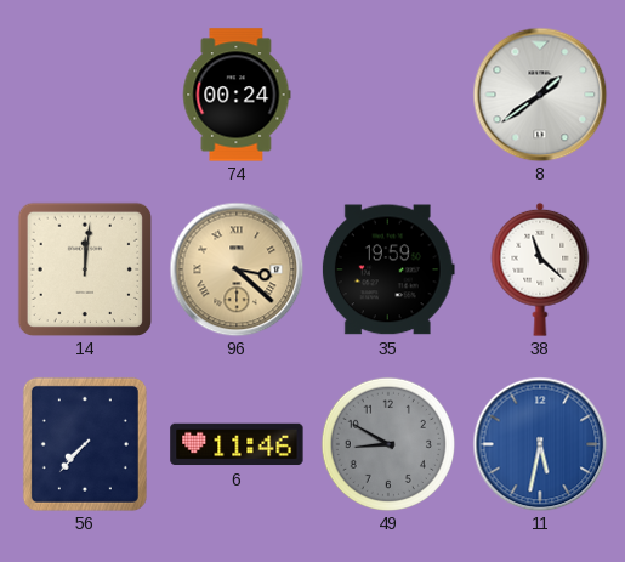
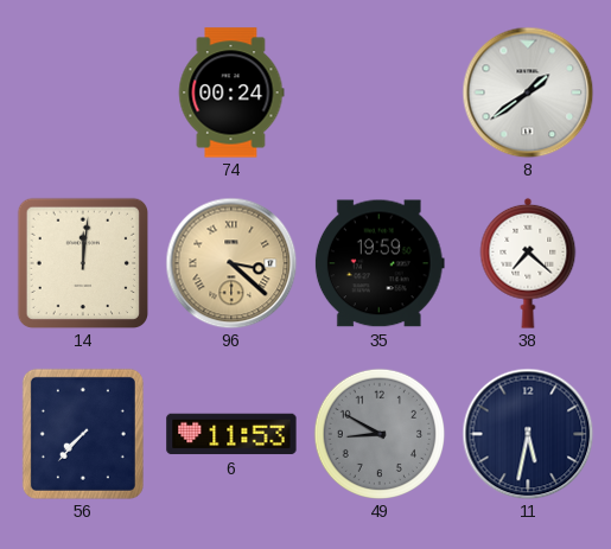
38: 11:22 -> 7:22 (528, 263)
6: 11:46 -> 11:53 (231, 434)
11 dial: blue -> navy (528, 434)
